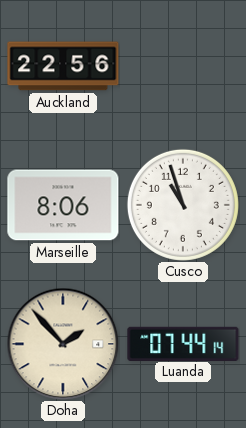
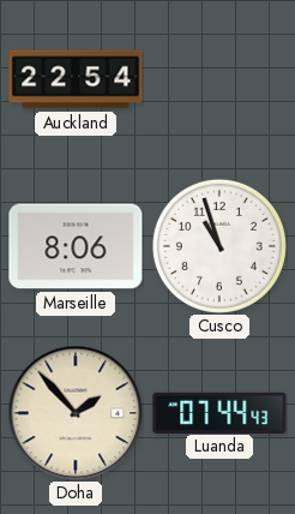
Auckland: 22:56 -> 22:54 (76, 79)
Luanda: 07:44:14 -> 07:44:43 (219, 412)
